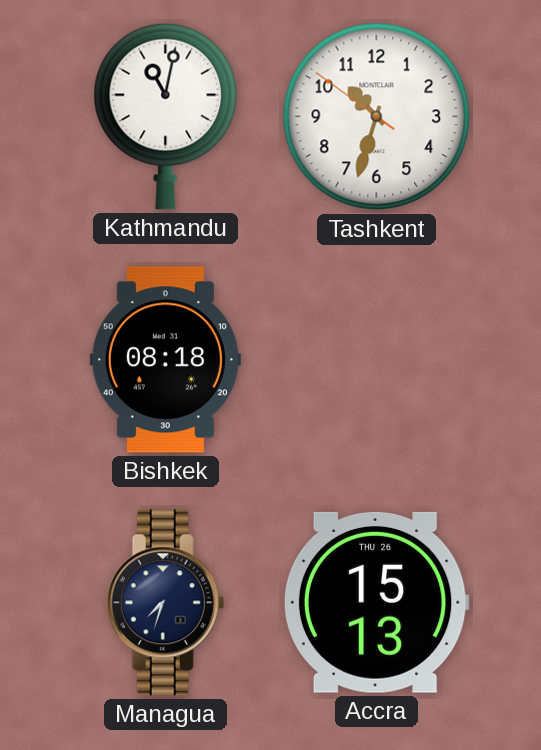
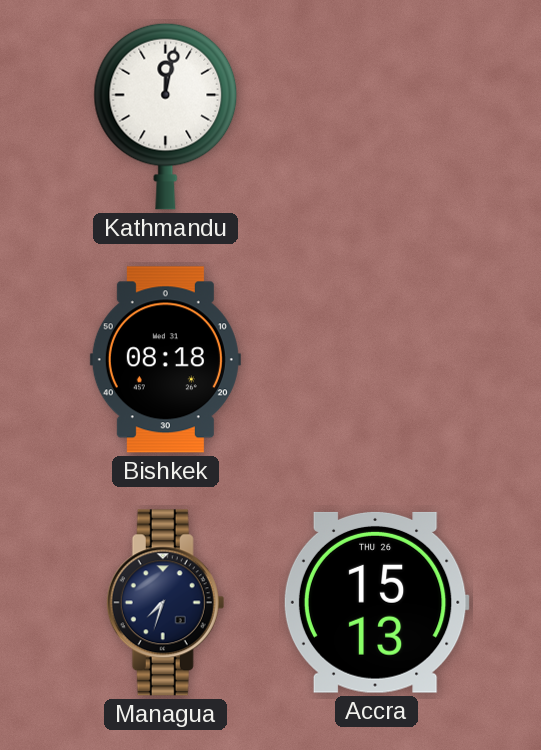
Kathmandu: 11:02 -> 12:02 (166, 116)
Tashkent: 10:32 -> none (377, 117)
